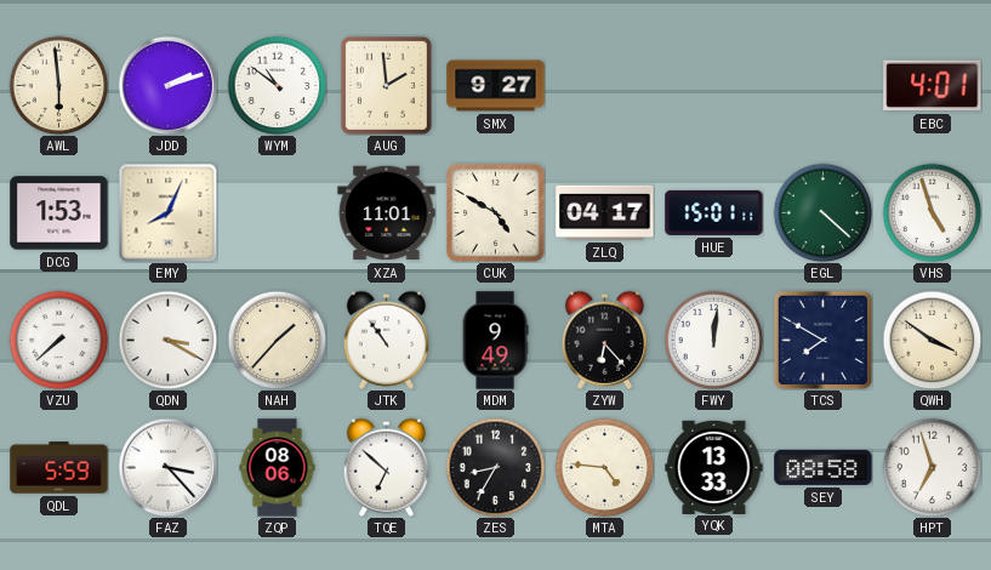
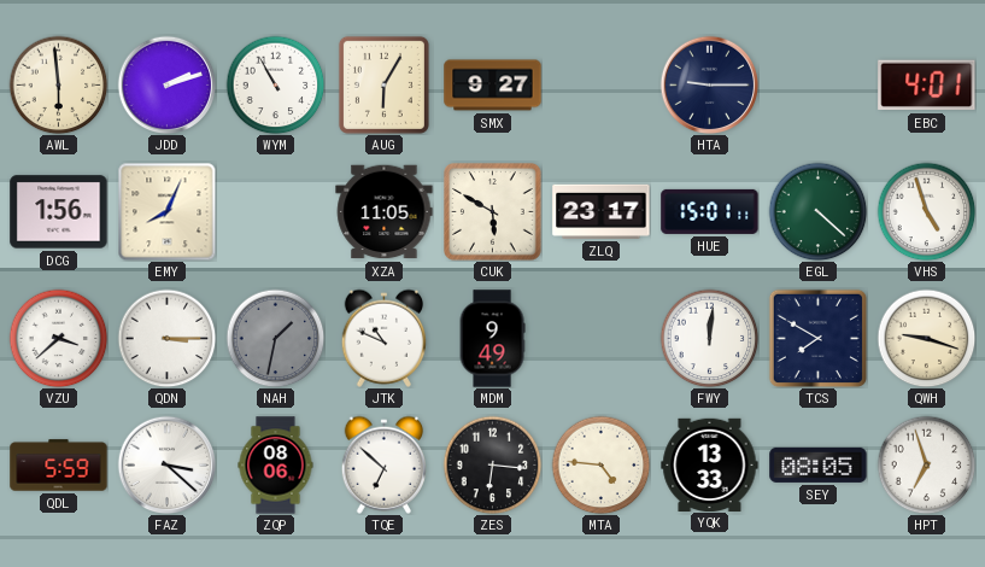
WYM: 10:51 -> 10:55 (275, 84)
AUG: 1:59 -> 6:05 (383, 84)
HTA: none -> 9:15 (709, 84)
DCG: 1:53 -> 1:56 (59, 212)
XZA: 11:01 -> 11:05 (385, 212)
CUK: 4:50 -> 5:50 (493, 212)
ZLQ: 04:17 -> 23:17 (602, 211)
VZU: 7:38 -> 3:38 (58, 338)
QDN: 3:20 -> 3:15 (166, 338)
NAH: 1:37 -> 1:32 (275, 338)
NAH dial: cream -> grey (275, 338)
JTK: 10:54 -> 10:49 (383, 338)
ZYW: 6:23 -> none (604, 340)
QWH: 3:51 -> 9:18 (926, 338)
FAZ: 3:23 -> 3:22 (166, 464)
ZES: 8:35 -> 6:16 (492, 464)
SEY: 08:58 -> 08:05 (819, 464)
